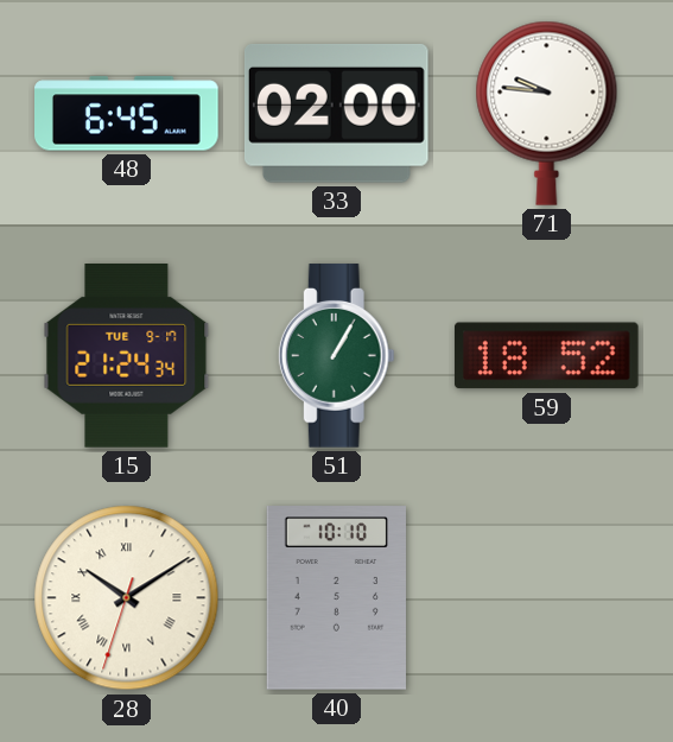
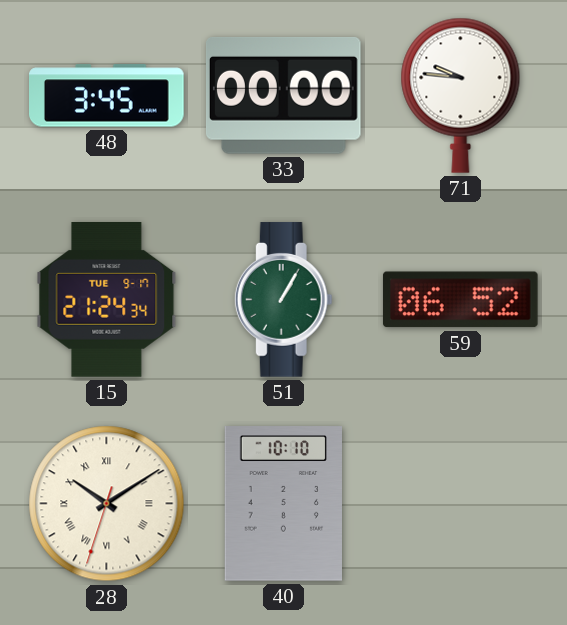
48: 6:45 -> 3:45 (107, 96)
33: 02:00 -> 00:00 (283, 95)
59: 18:52 -> 06:52 (460, 300)
